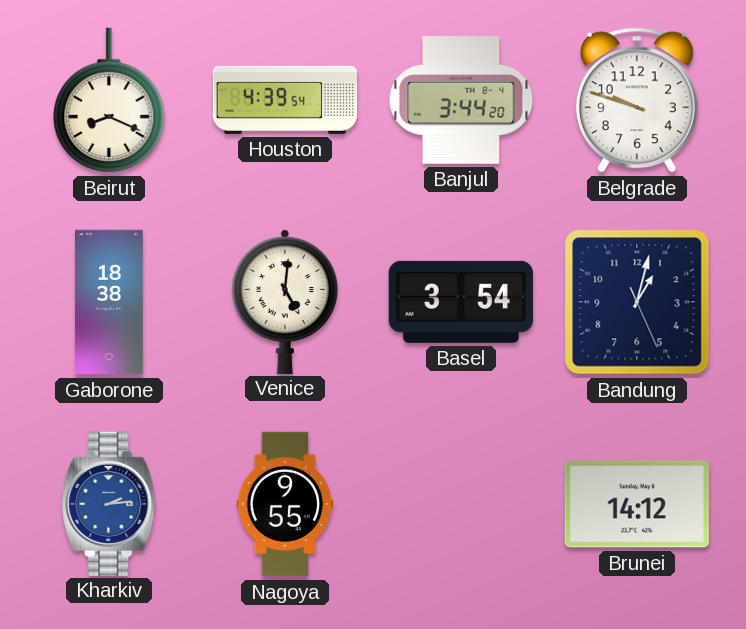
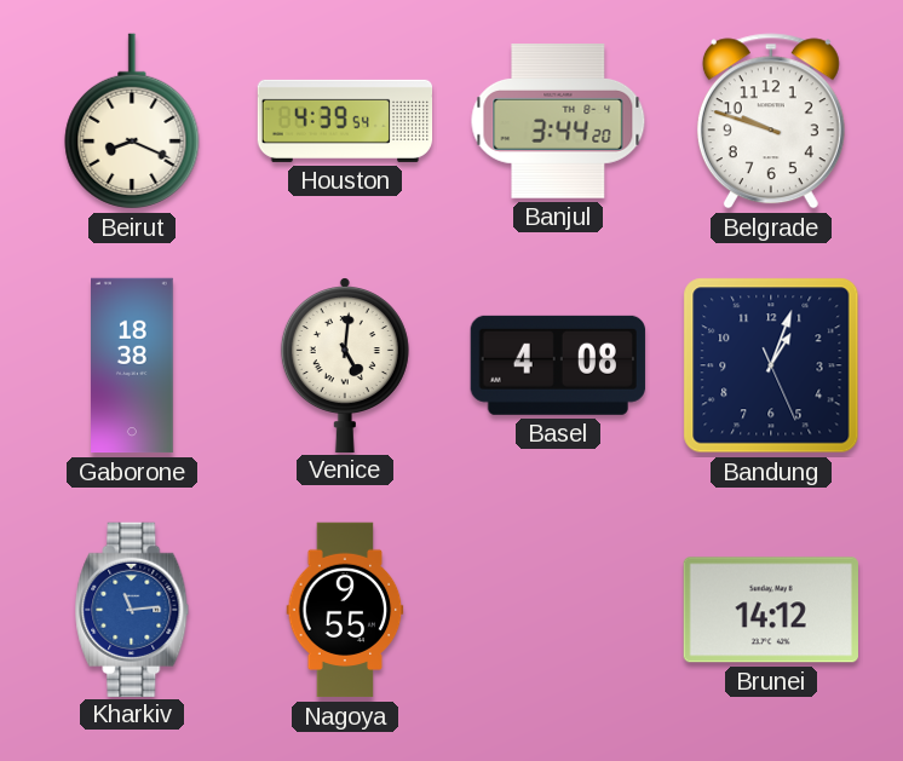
Basel: 3:54 -> 4:08 (558, 365)
Bandung: 1:02 -> 1:03 (771, 365)
Kharkiv: 2:14 -> 11:14 (132, 609)
